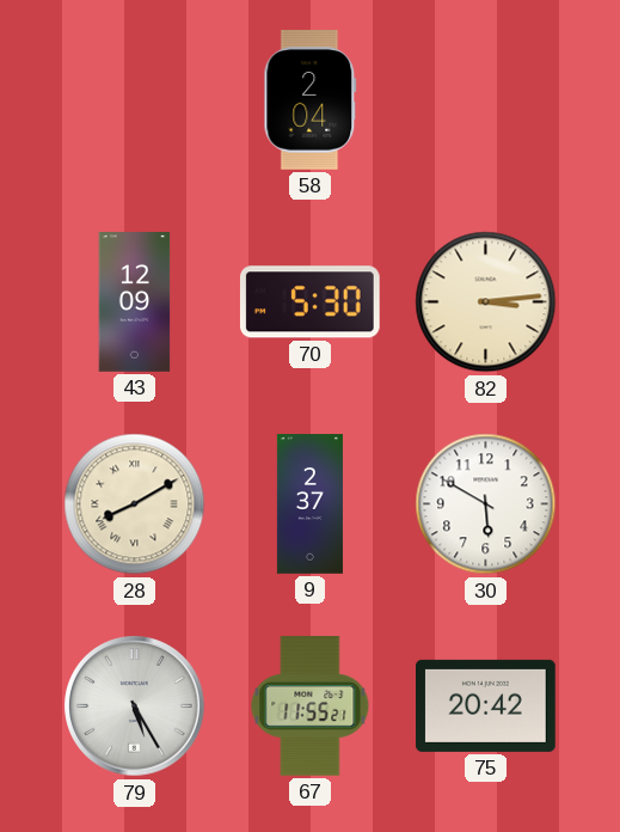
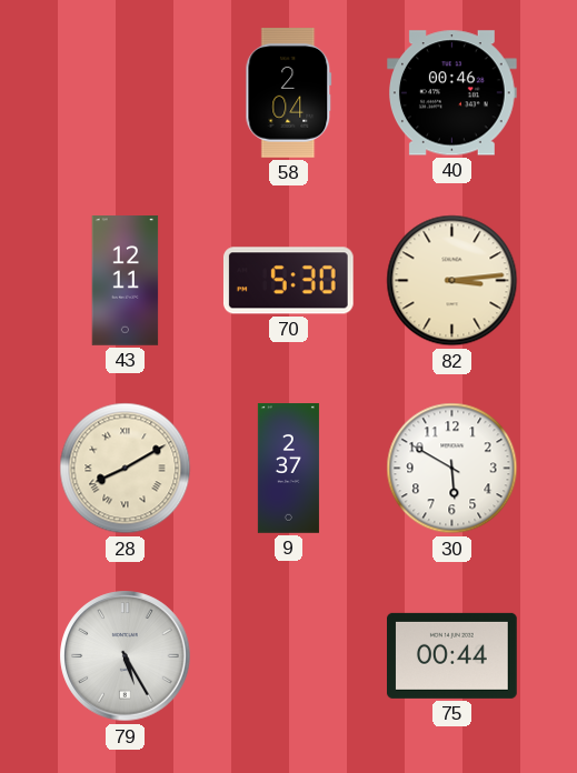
40: none -> 00:46 (452, 93)
43: 12:09 -> 12:11 (126, 281)
67: 11:55 -> none (311, 706)
75: 20:42 -> 00:44 (452, 655)
